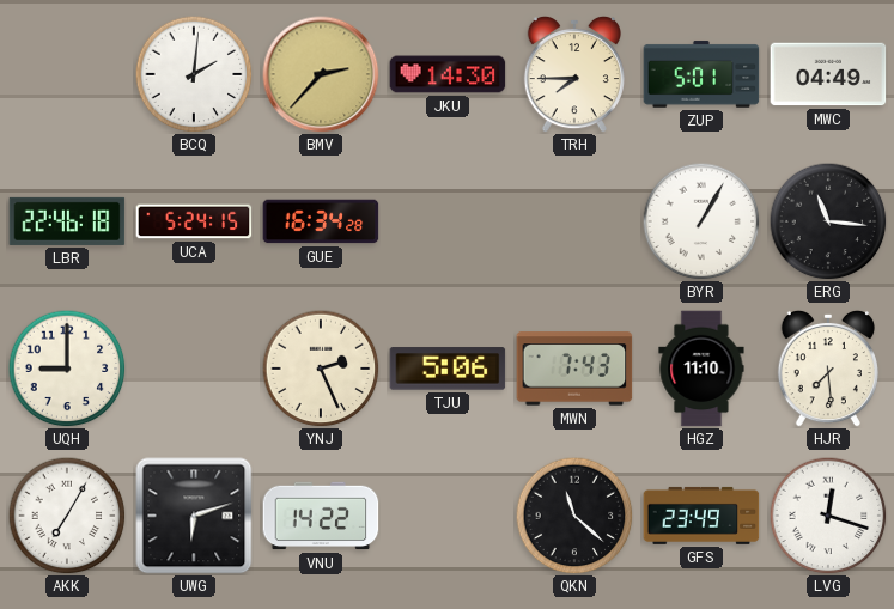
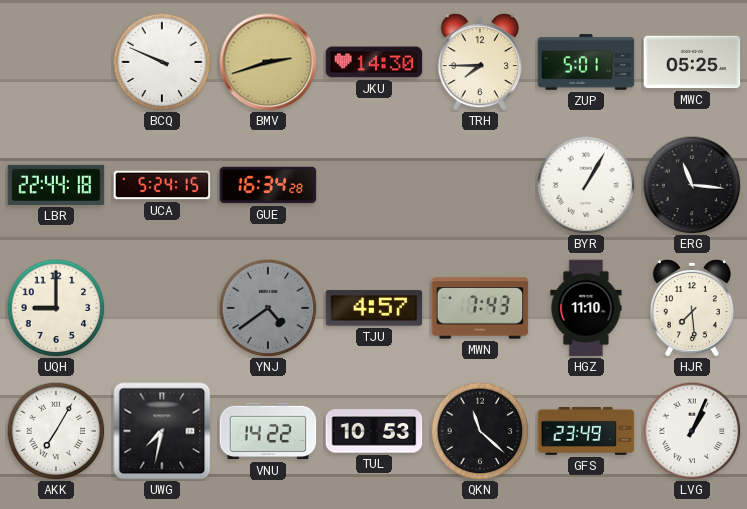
BCQ: 2:01 -> 9:49 (162, 62)
BMV: 2:37 -> 2:42 (268, 62)
MWC: 04:49 -> 05:25 (692, 62)
LBR: 22:46 -> 22:44 (56, 185)
YNJ: 2:26 -> 4:39 (268, 308)
YNJ dial: cream -> grey (268, 308)
TJU: 5:06 -> 4:57 (374, 308)
UWG: 6:12 -> 7:32 (162, 431)
TUL: none -> 10:53 (374, 431)
LVG: 12:18 -> 1:04 (692, 431)
